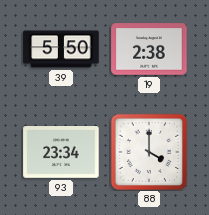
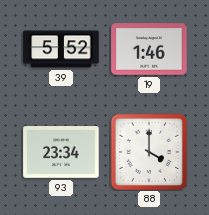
39: 5:50 -> 5:52 (61, 49)
19: 2:38 -> 1:46 (149, 49)
